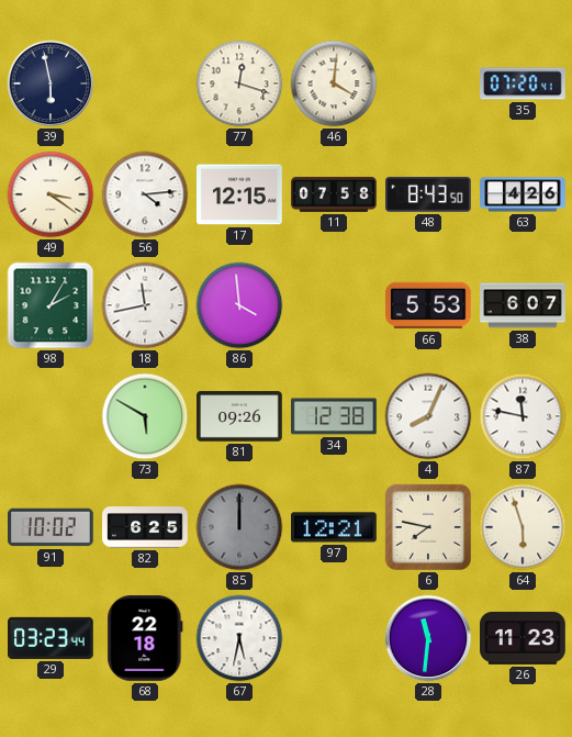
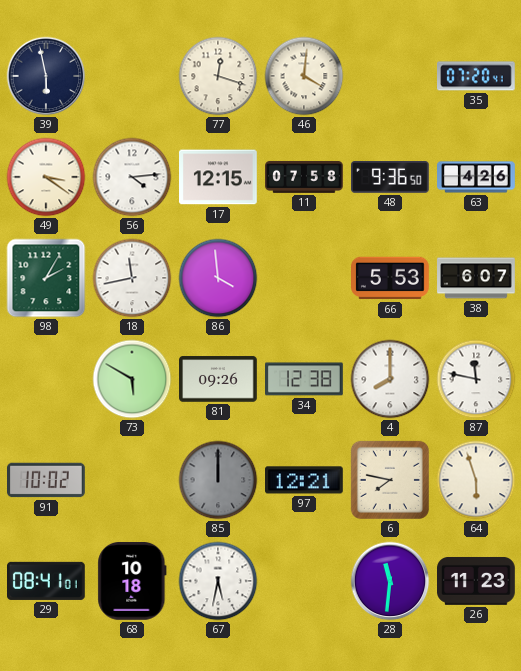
48: 8:43 -> 9:36 (391, 178)
4: 8:04 -> 8:00 (390, 379)
82: 6:25 -> none (145, 527)
29: 03:23 -> 08:41 (47, 581)
68: 22:18 -> 10:18 (132, 582)
